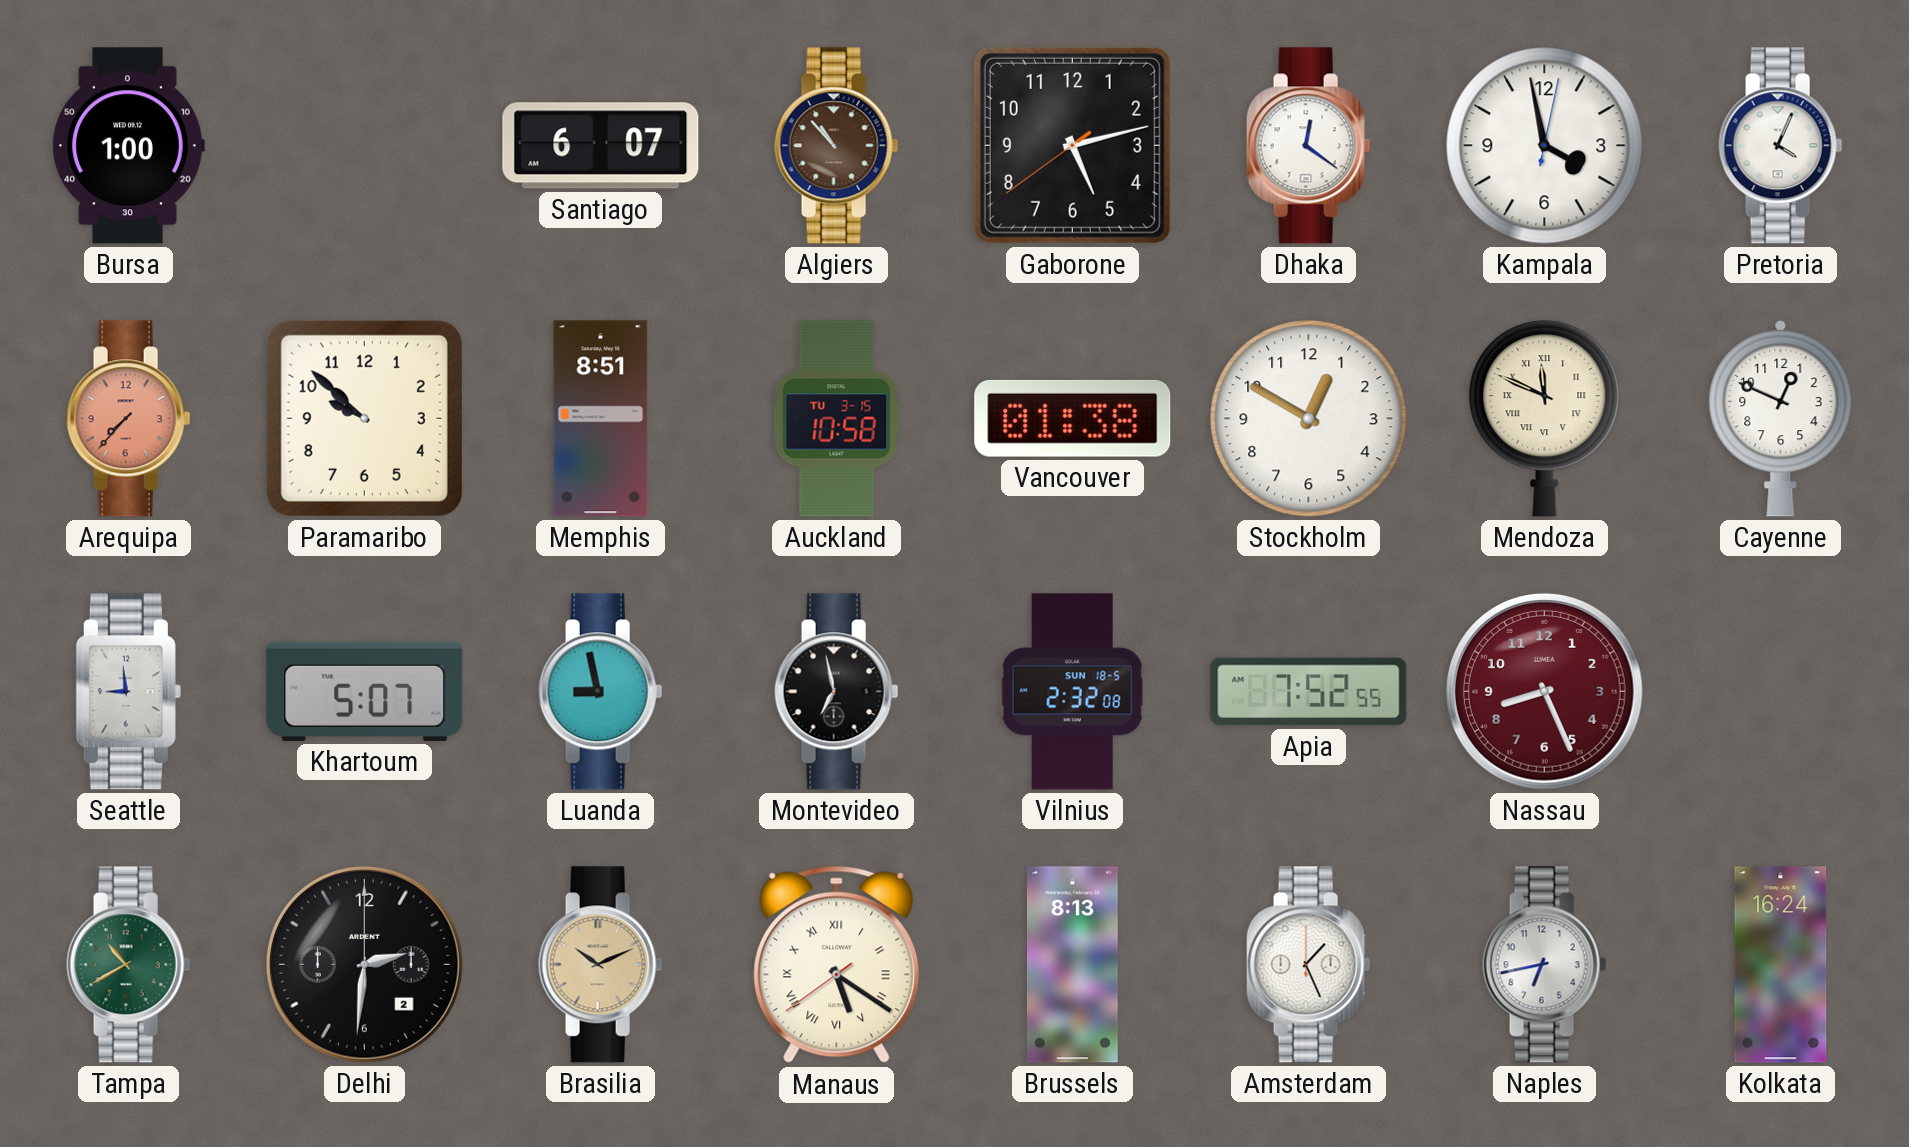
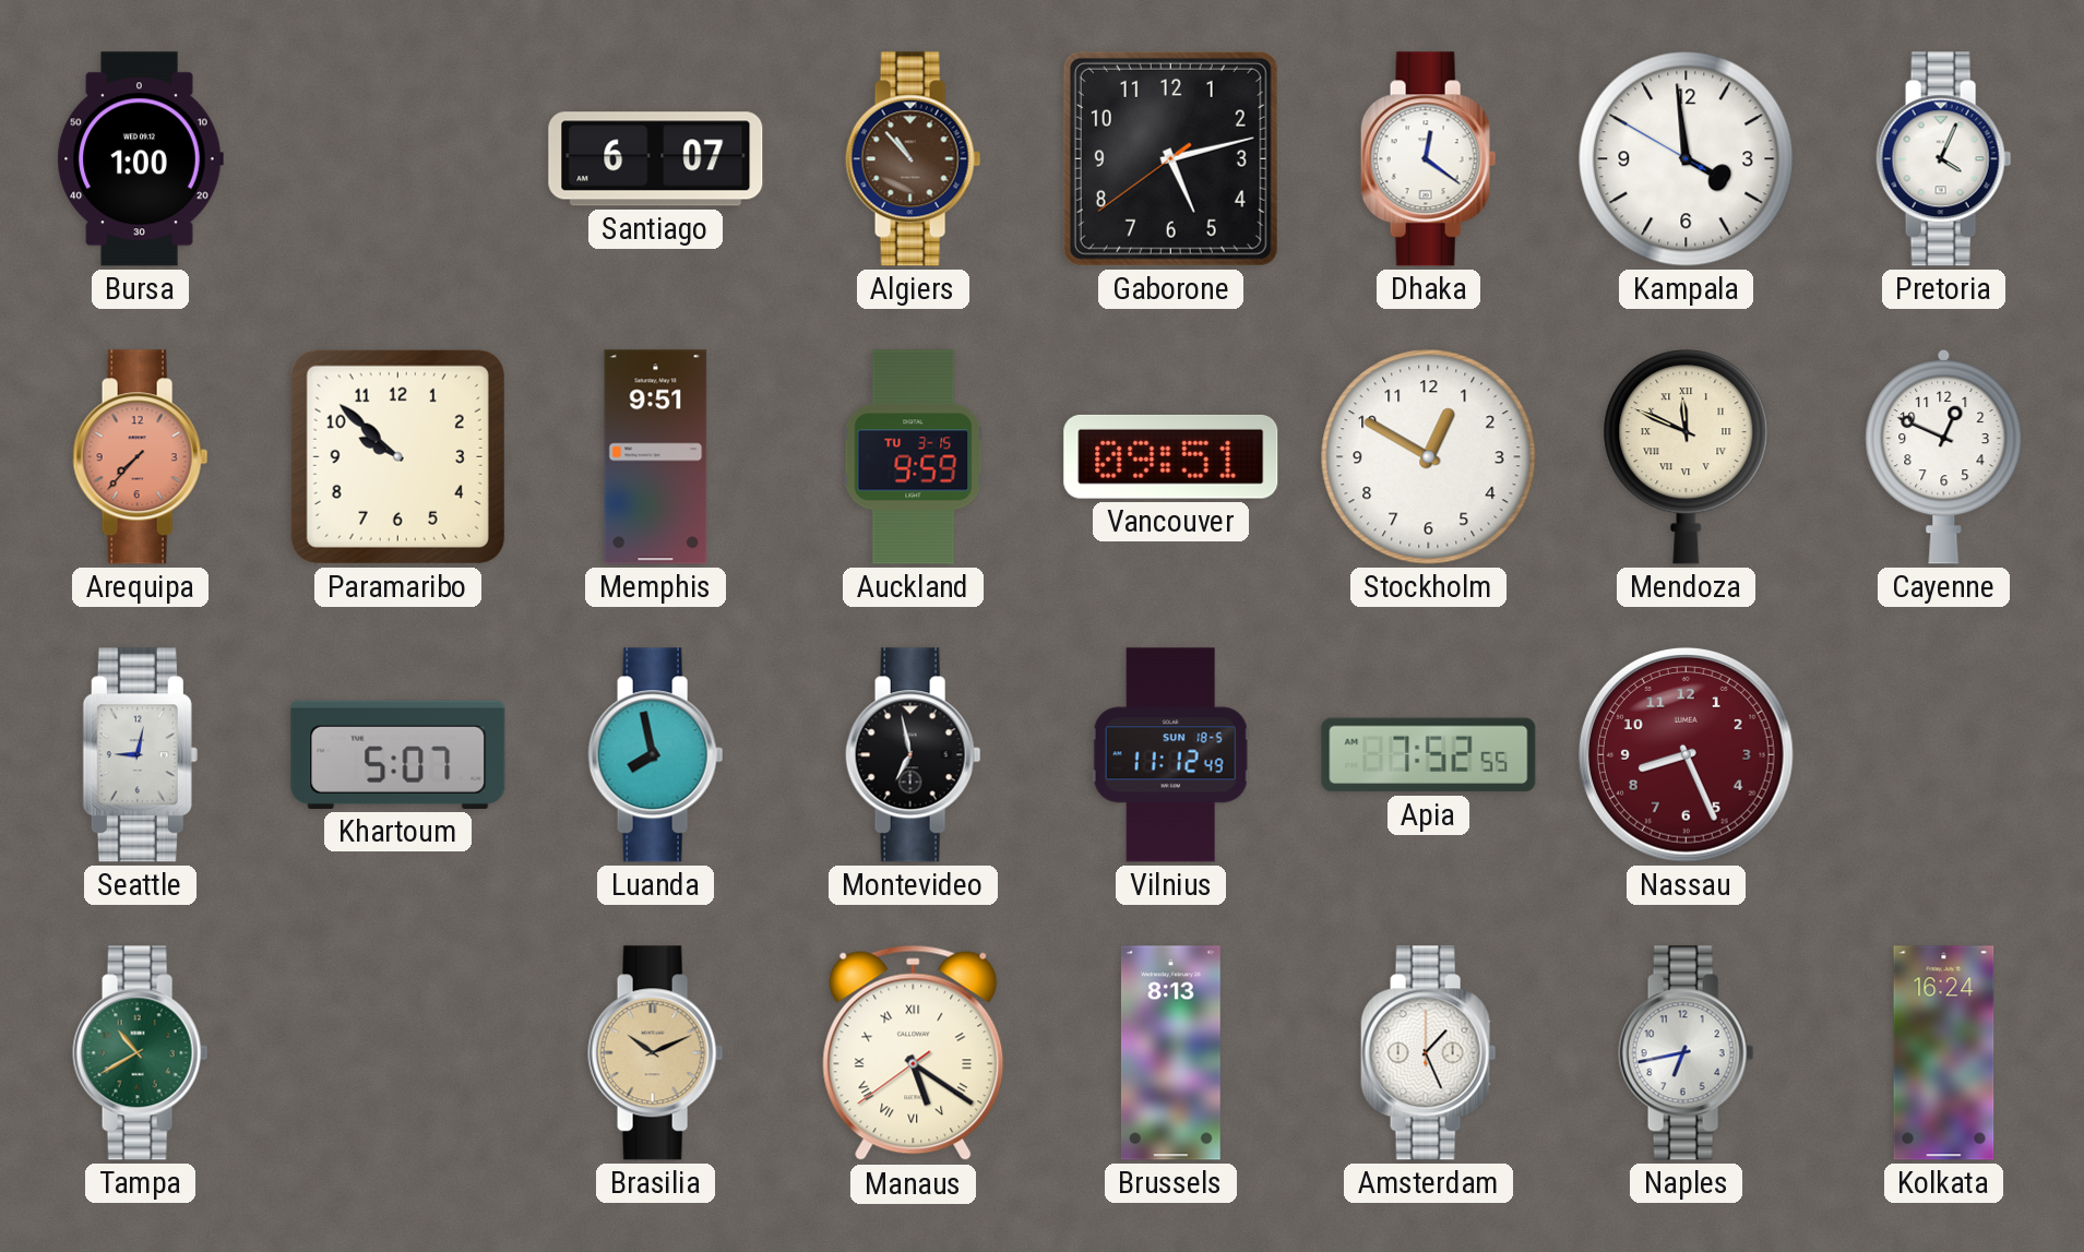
Kampala: 3:58:02 -> 3:58:50 (1687, 159)
Memphis: 8:51 -> 9:51 (656, 457)
Auckland: 10:58 -> 9:59 (914, 457)
Vancouver: 01:38 -> 09:51 (1171, 456)
Seattle: 8:59 -> 9:02 (140, 755)
Luanda: 8:58 -> 7:58 (656, 755)
Vilnius: 2:32 -> 11:12 (1170, 755)
Delhi: 2:31 -> none (364, 964)
